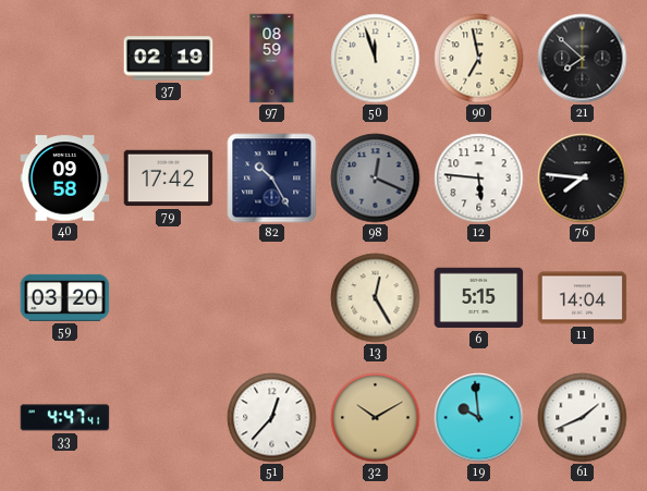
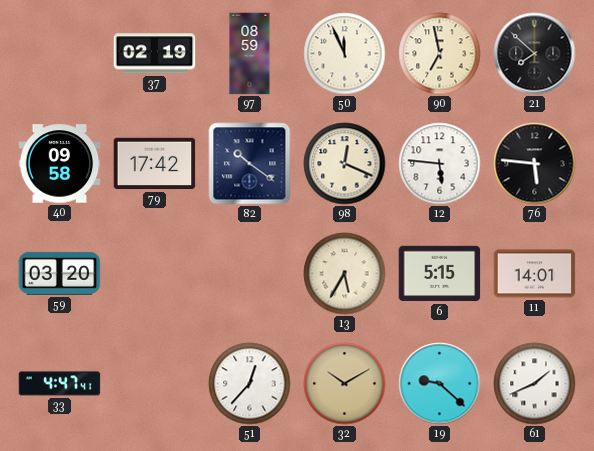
50: 11:57 -> 11:56 (345, 54)
82: 10:25 -> 10:21 (250, 164)
98 dial: grey -> cream (345, 164)
76: 7:46 -> 5:46 (535, 164)
13: 12:25 -> 5:35 (345, 274)
11: 14:04 -> 14:01 (535, 274)
19: 9:59 -> 9:22 (440, 384)
